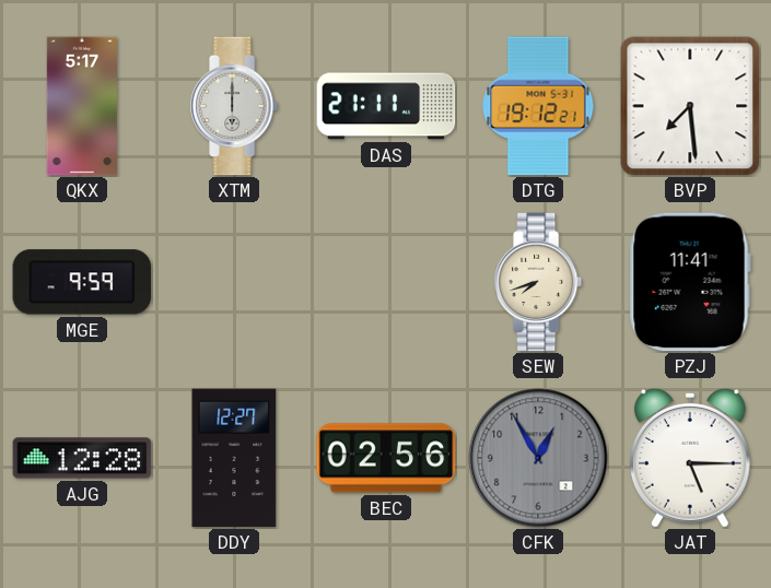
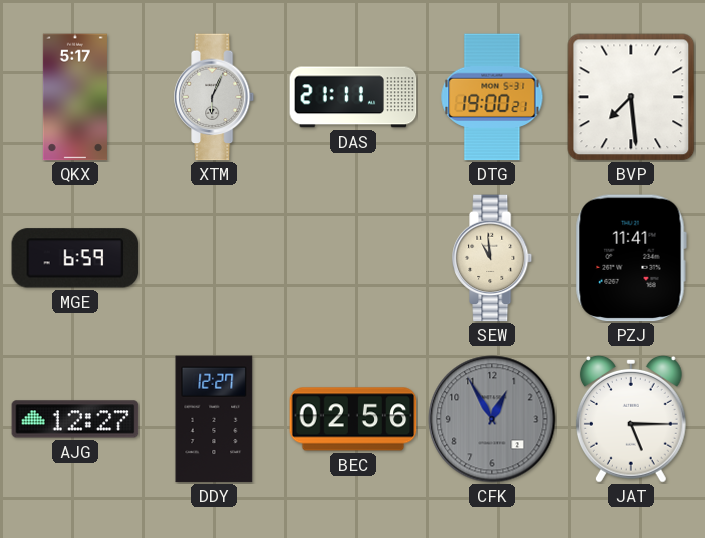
XTM: 6:00 -> 6:04 (215, 97)
DTG: 19:12 -> 19:00 (492, 97)
MGE: 9:59 -> 6:59 (75, 258)
SEW: 7:42 -> 10:59 (493, 258)
AJG: 12:28 -> 12:27 (75, 419)
